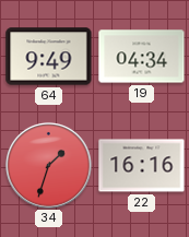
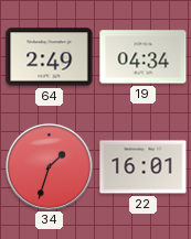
64: 9:49 -> 2:49 (50, 57)
22: 16:16 -> 16:01 (144, 167)
